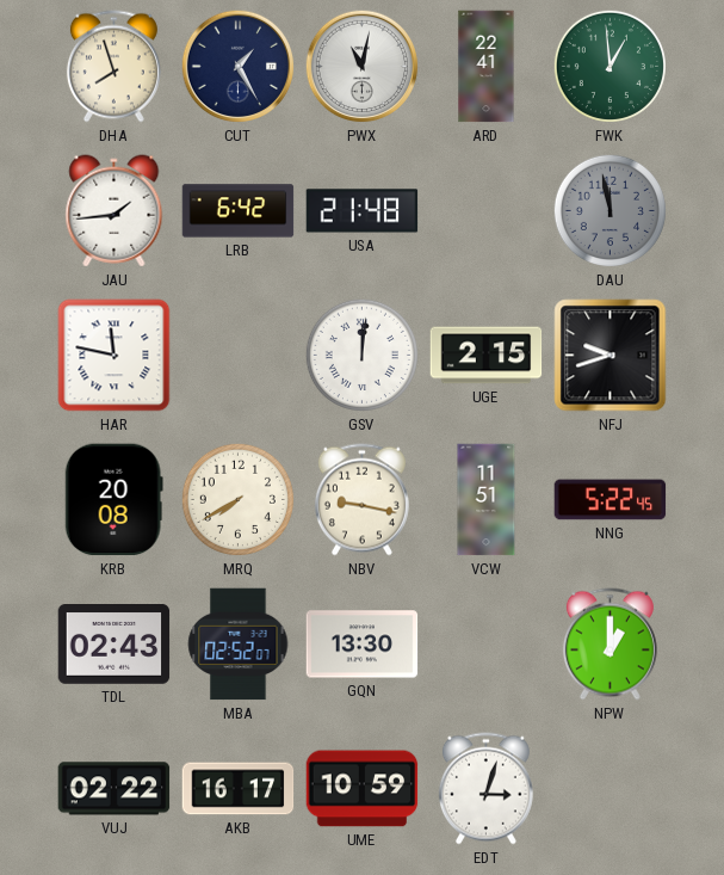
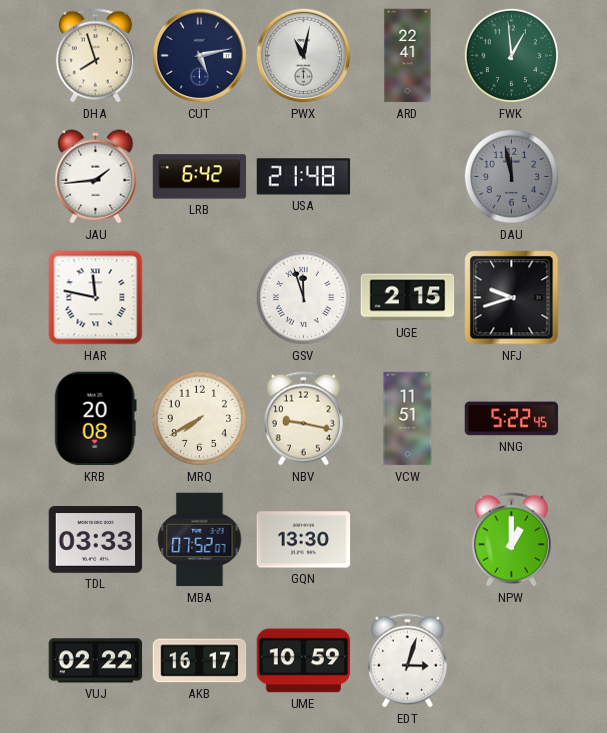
CUT: 1:25 -> 5:13 (200, 56)
GSV: 12:01 -> 11:57 (303, 297)
TDL: 02:43 -> 03:33 (96, 540)
MBA: 02:52 -> 07:52 (200, 540)
